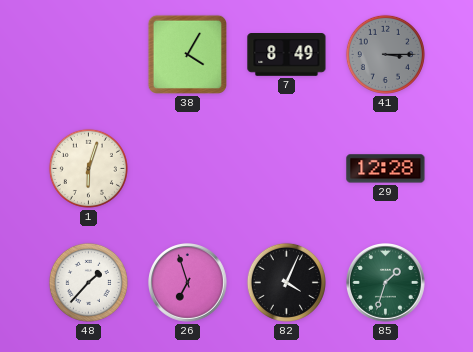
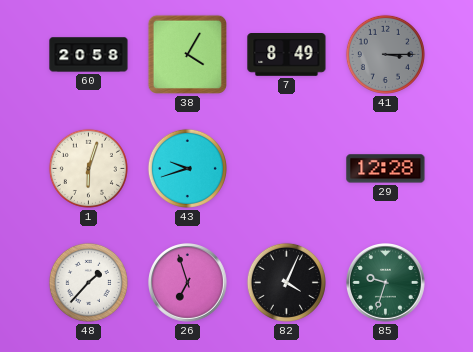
60: none -> 20:58 (89, 55)
43: none -> 9:42 (187, 168)
85: 1:33 -> 9:33 (386, 283)
